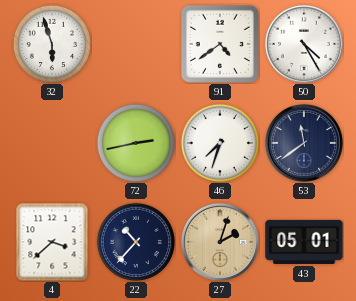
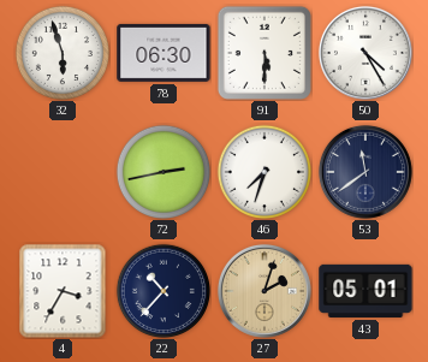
78: none -> 06:30 (164, 53)
91: 4:39 -> 5:30 (264, 53)
4: 3:38 -> 3:35 (63, 291)
